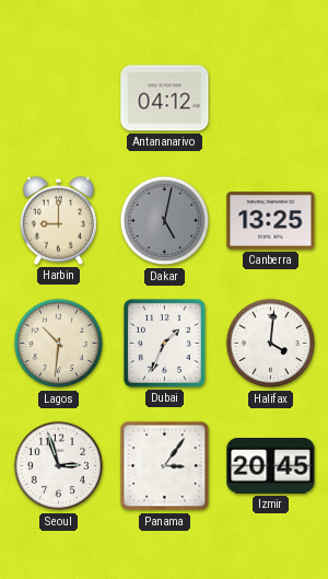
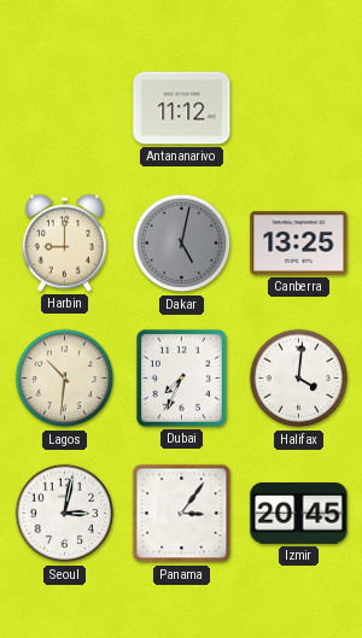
Antananarivo: 04:12 -> 11:12 (182, 109)
Dubai: 1:34 -> 7:34 (181, 379)
Seoul: 2:57 -> 3:02 (65, 514)
